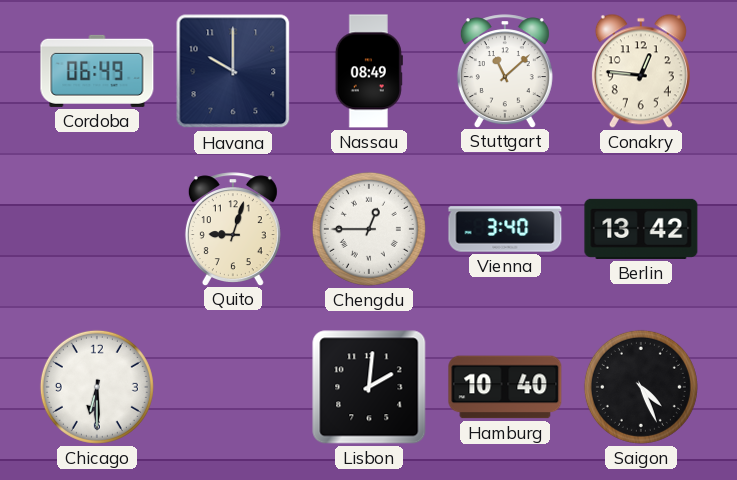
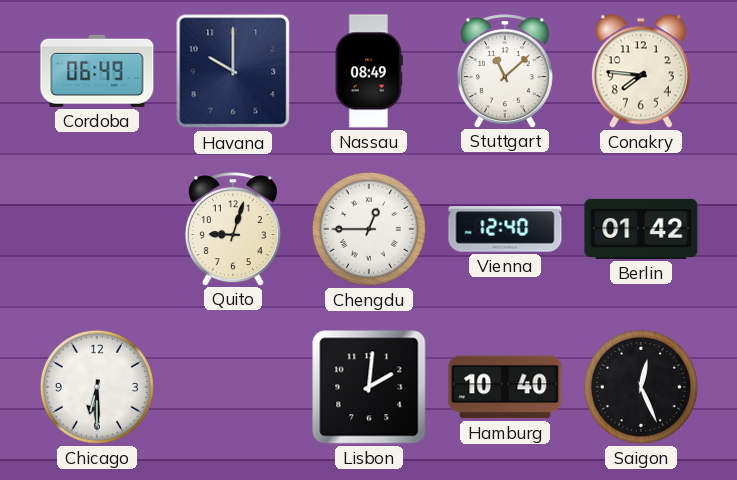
Conakry: 12:46 -> 7:46 (641, 71)
Vienna: 3:40 -> 12:40 (505, 229)
Berlin: 13:42 -> 01:42 (641, 229)
Saigon: 4:26 -> 12:26 (641, 387)
